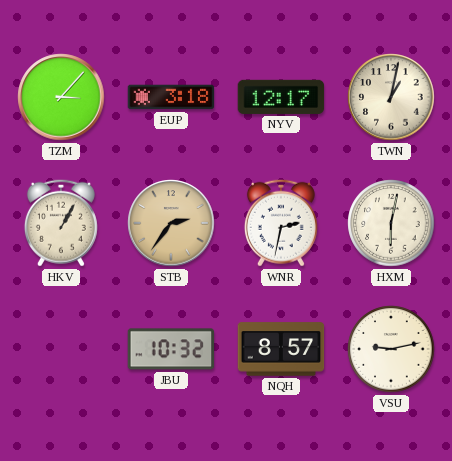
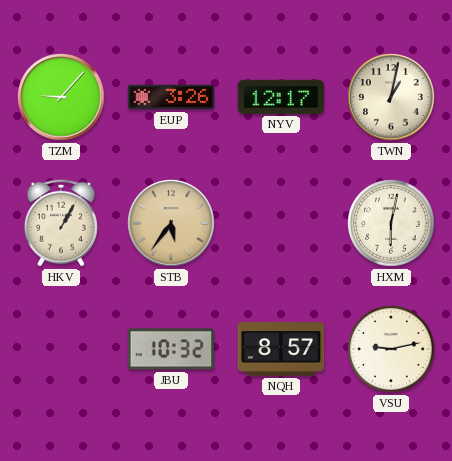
TZM: 3:07 -> 9:07 (61, 97)
EUP: 3:18 -> 3:26 (171, 97)
STB: 2:36 -> 5:36 (171, 223)
WNR: 2:32 -> none (281, 223)
